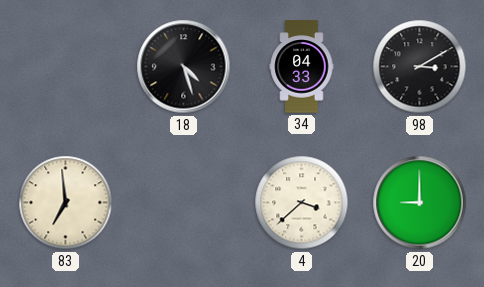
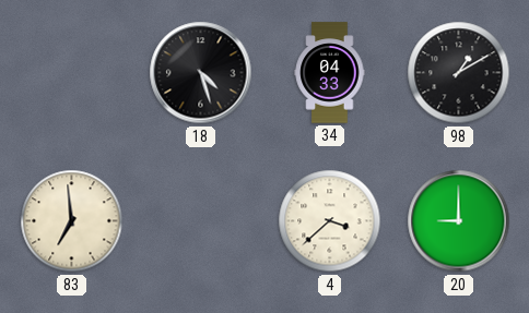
98: 3:10 -> 1:10 (459, 73)
